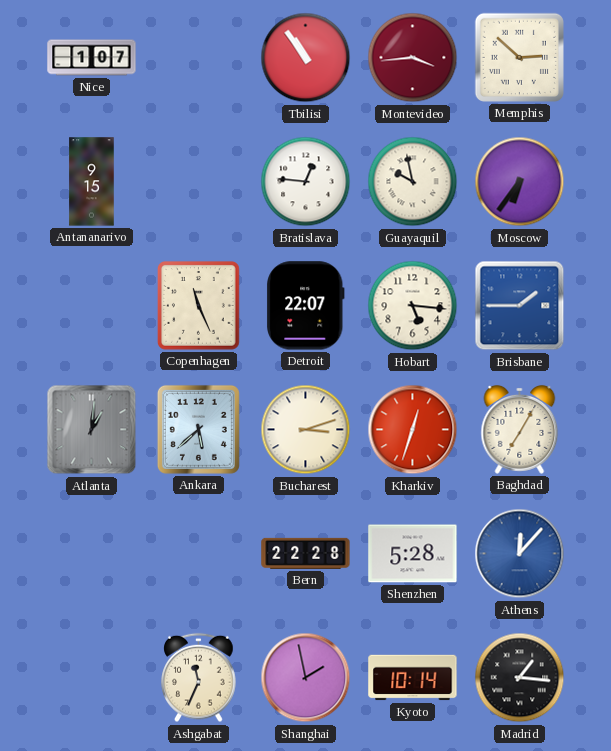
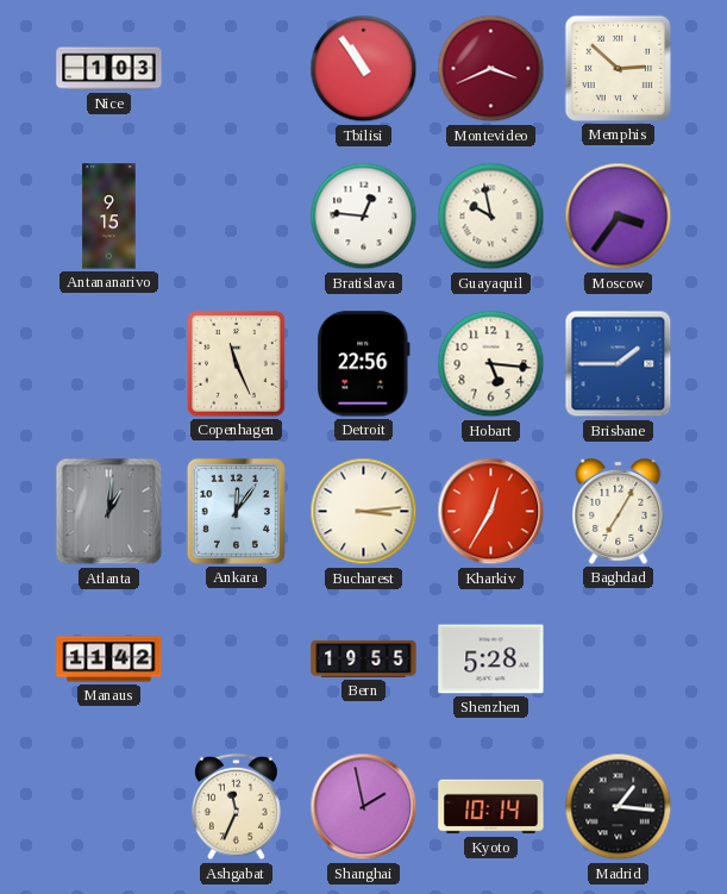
Nice: 1:07 -> 1:03 (109, 69)
Montevideo: 3:44 -> 3:41 (491, 69)
Moscow: 6:36 -> 3:36 (619, 217)
Detroit: 22:07 -> 22:56 (363, 364)
Ankara: 5:38 -> 12:06 (236, 511)
Bucharest: 3:12 -> 3:14 (364, 512)
Kharkiv: 12:33 -> 12:35 (491, 512)
Manaus: none -> 11:42 (109, 659)
Bern: 22:28 -> 19:55 (364, 658)
Athens: 12:07 -> none (520, 554)
